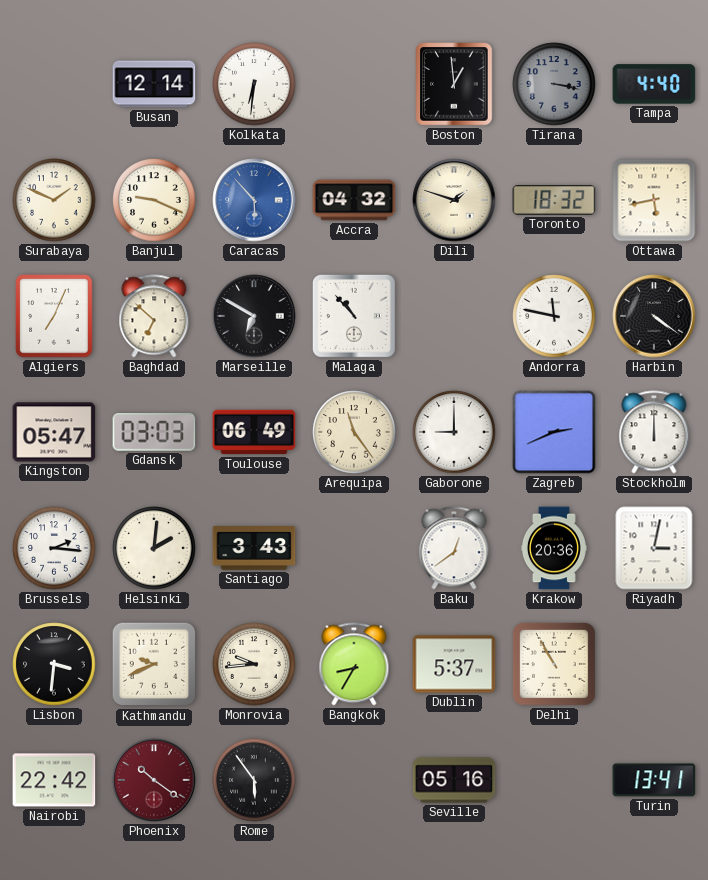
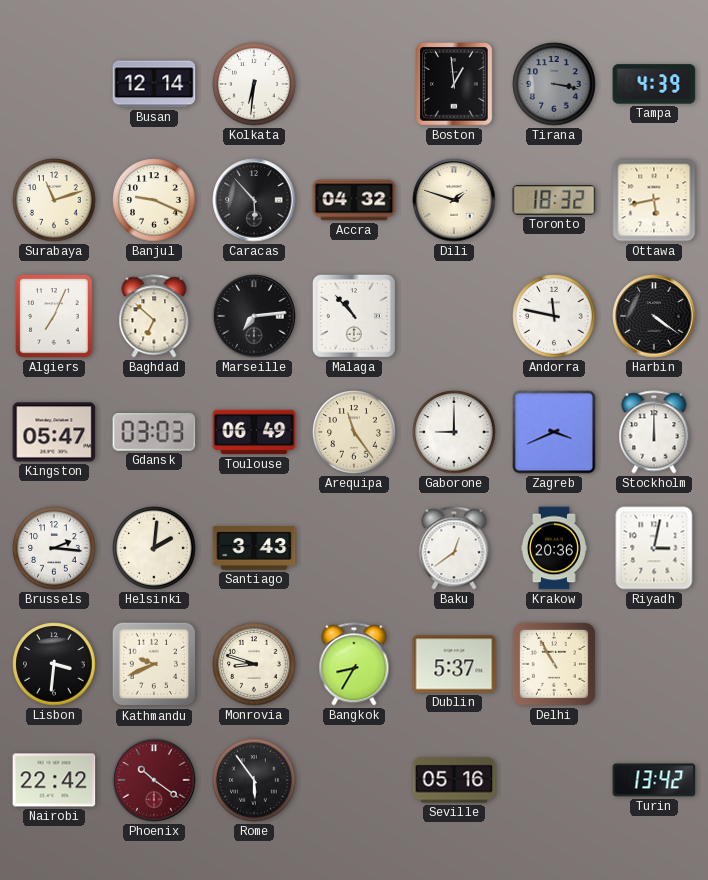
Tampa: 4:40 -> 4:39 (654, 84)
Surabaya: 1:49 -> 11:12 (54, 200)
Caracas dial: blue -> black (254, 200)
Marseille: 6:50 -> 7:14 (254, 316)
Zagreb: 2:41 -> 3:41 (554, 432)
Monrovia: 9:44 -> 8:48 (254, 664)
Turin: 13:41 -> 13:42 (654, 780)
